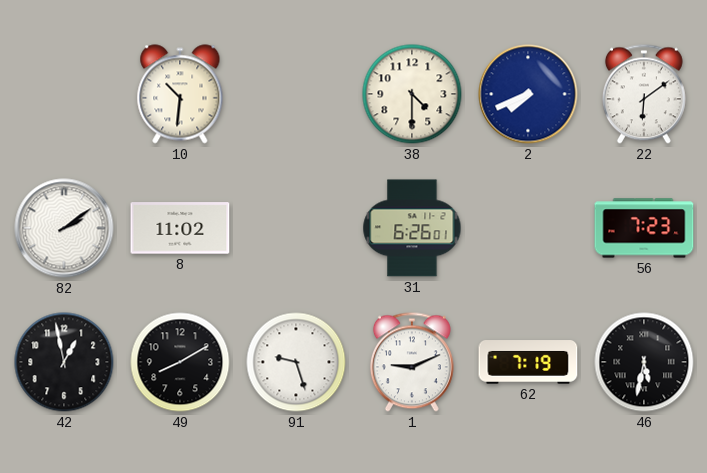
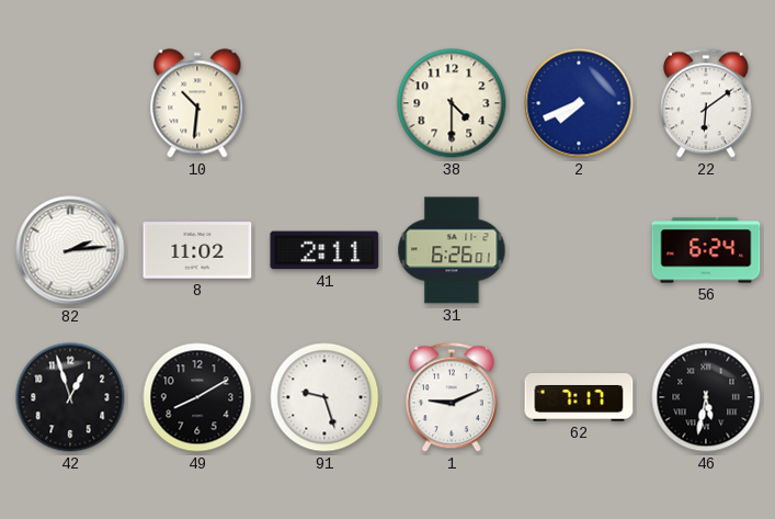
82: 2:09 -> 2:14 (70, 250)
41: none -> 2:11 (324, 250)
56: 7:23 -> 6:24 (706, 250)
42: 12:58 -> 12:57 (70, 397)
62: 7:19 -> 7:17 (579, 397)
